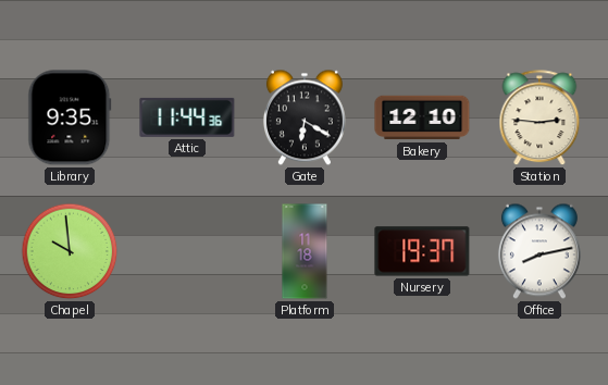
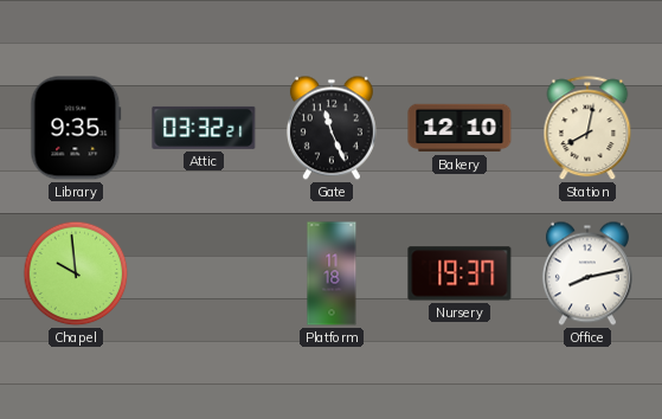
Attic: 11:44 -> 03:32 (204, 128)
Gate: 6:20 -> 11:26 (332, 128)
Station: 2:46 -> 8:02 (587, 129)
